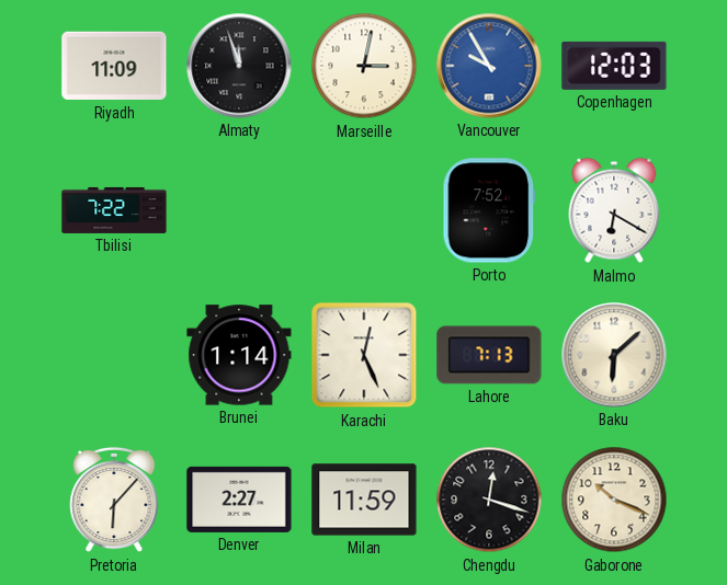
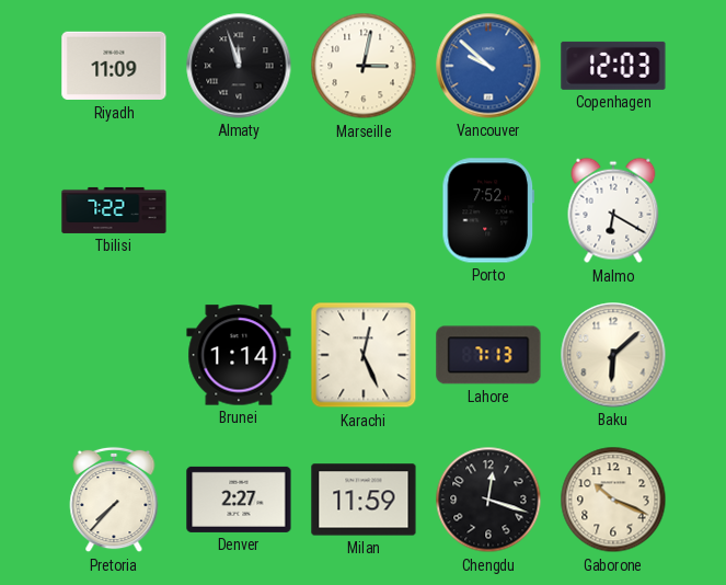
Vancouver: 9:55 -> 9:52 (488, 66)
Pretoria: 6:07 -> 7:37 (114, 500)
